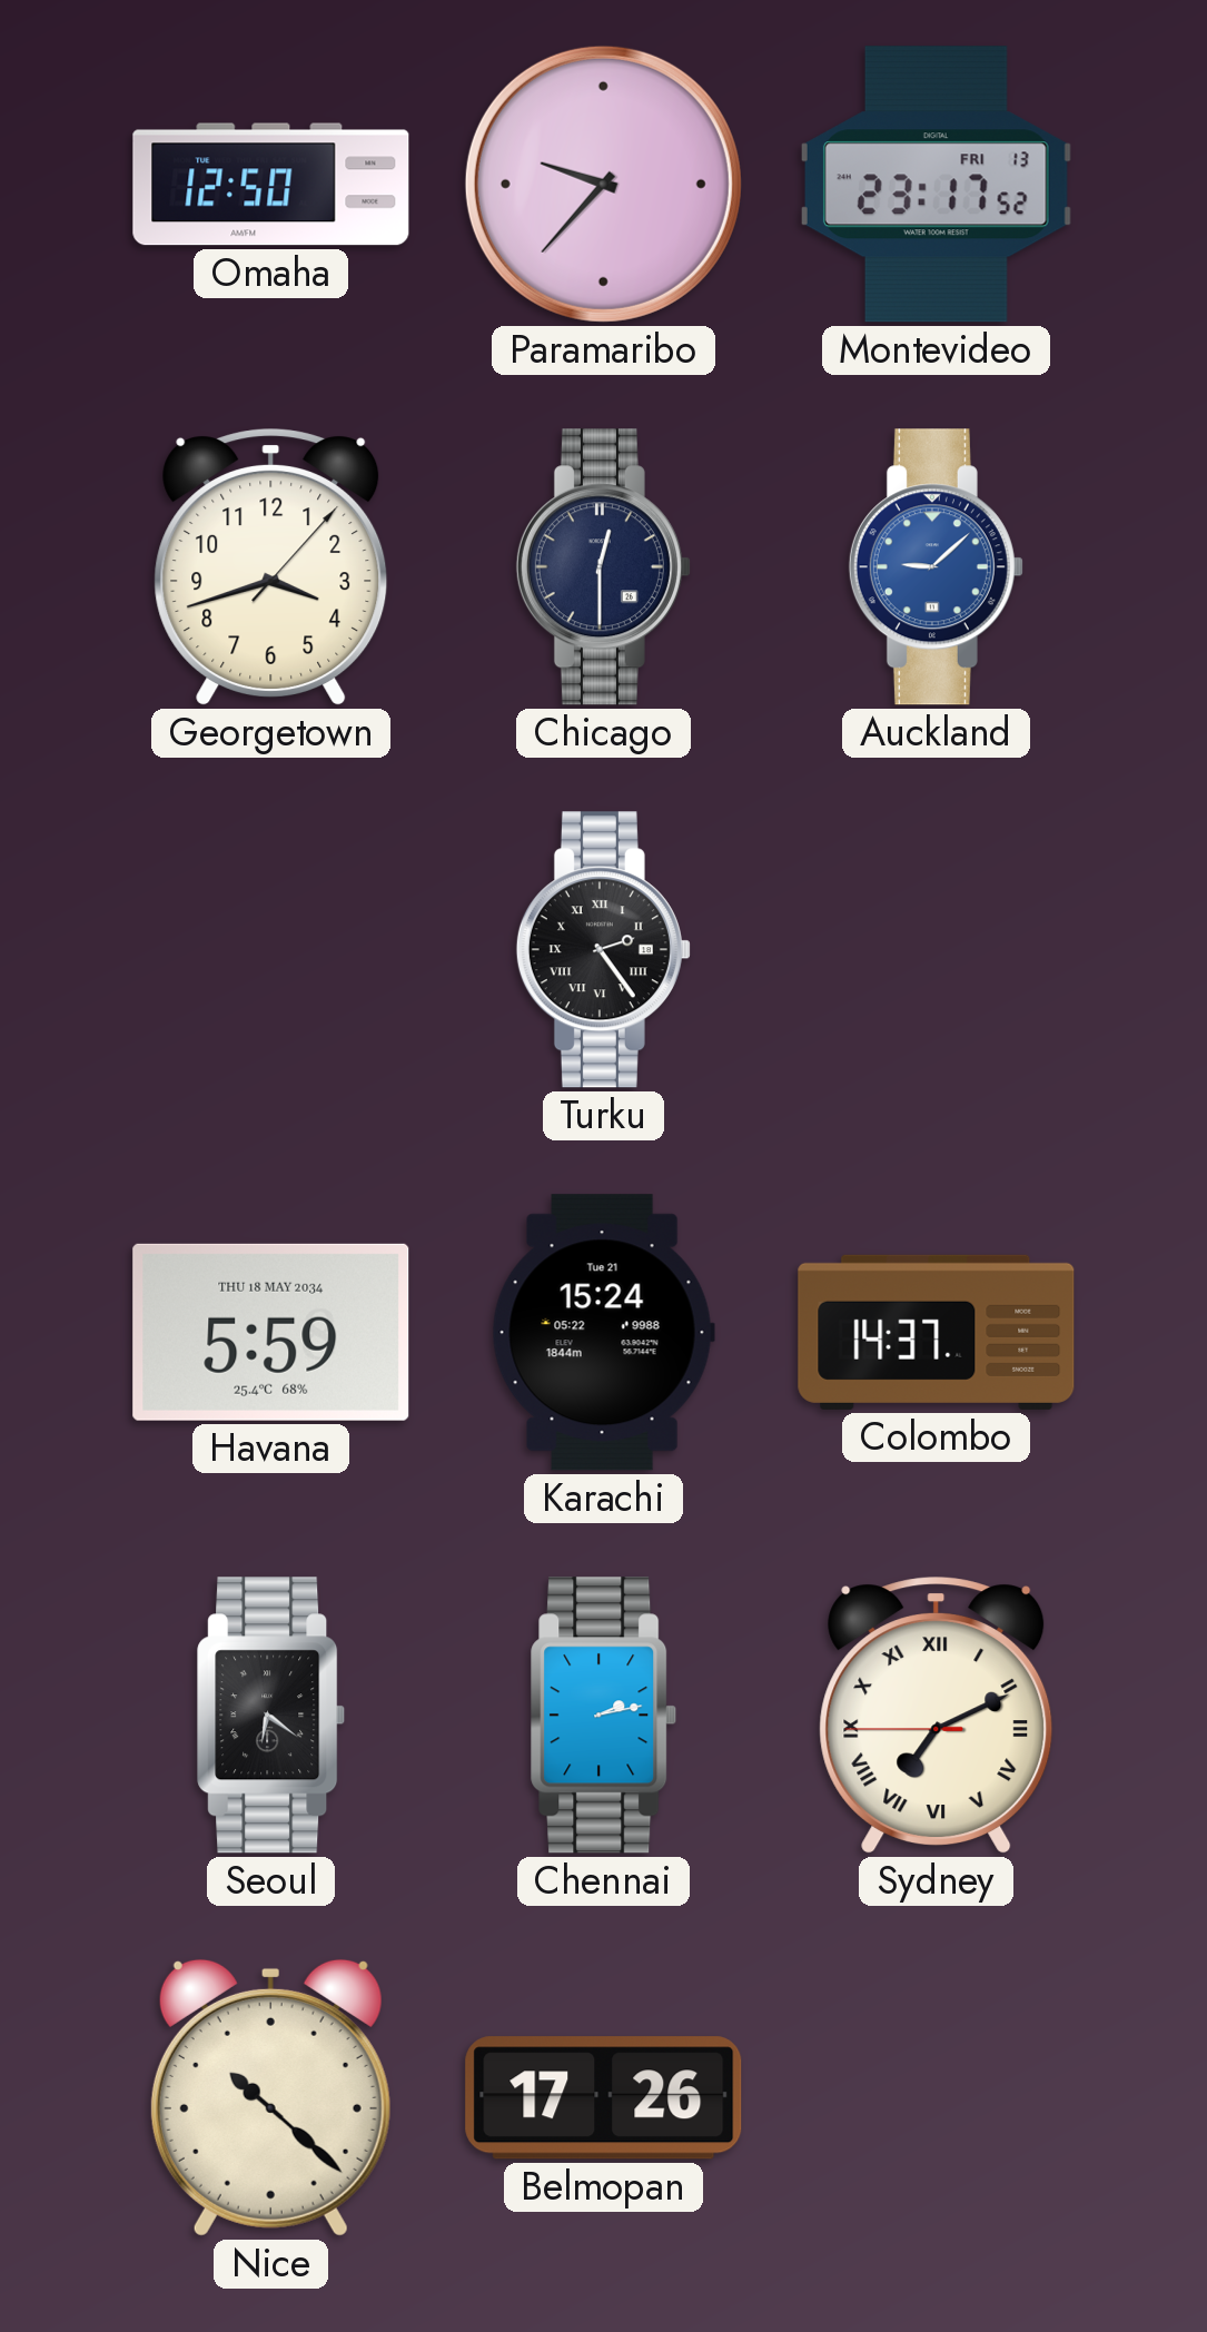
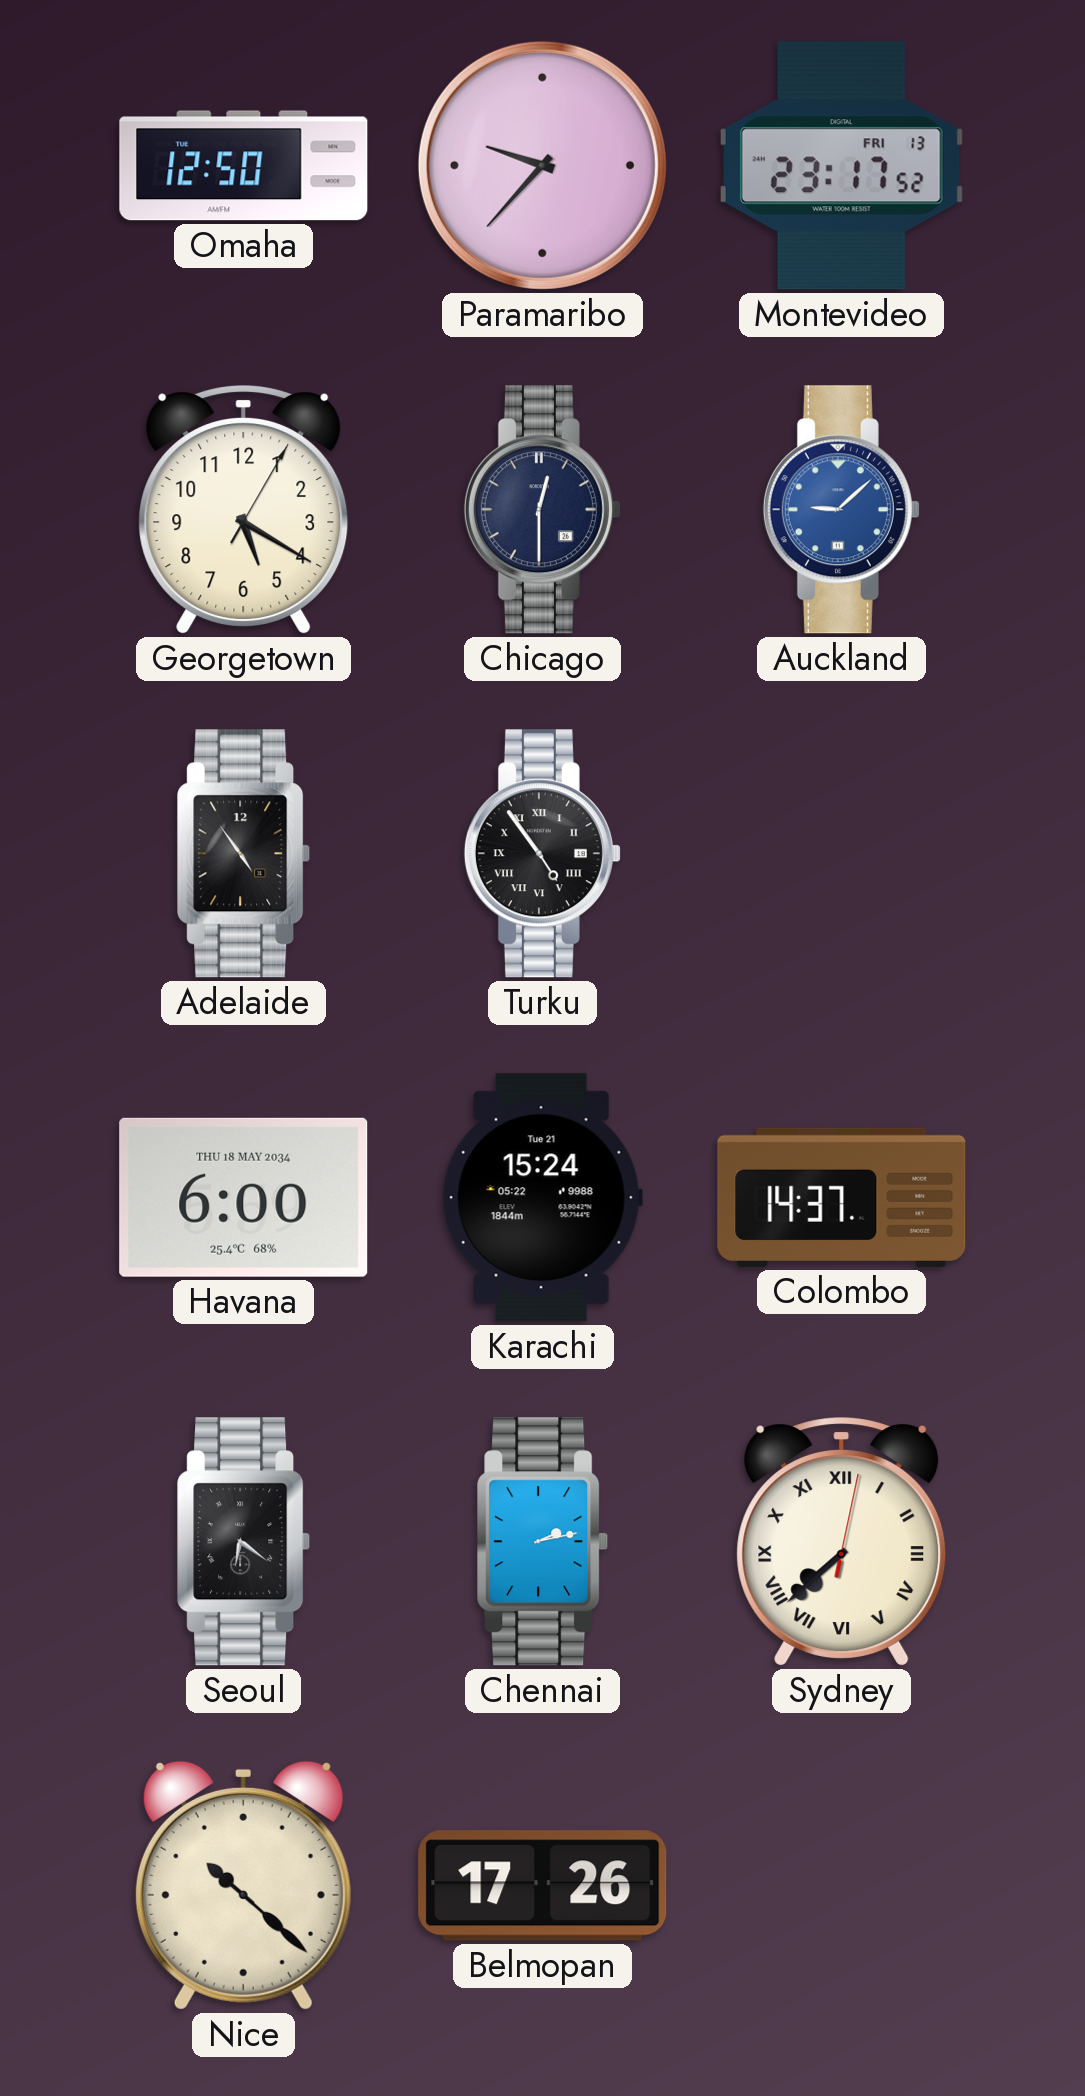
Georgetown: 3:42 -> 5:20 (244, 510)
Adelaide: none -> 4:54 (244, 854)
Turku: 2:24 -> 4:54 (542, 854)
Havana: 5:59 -> 6:00 (244, 1197)
Sydney: 7:10 -> 7:38 (842, 1542)
